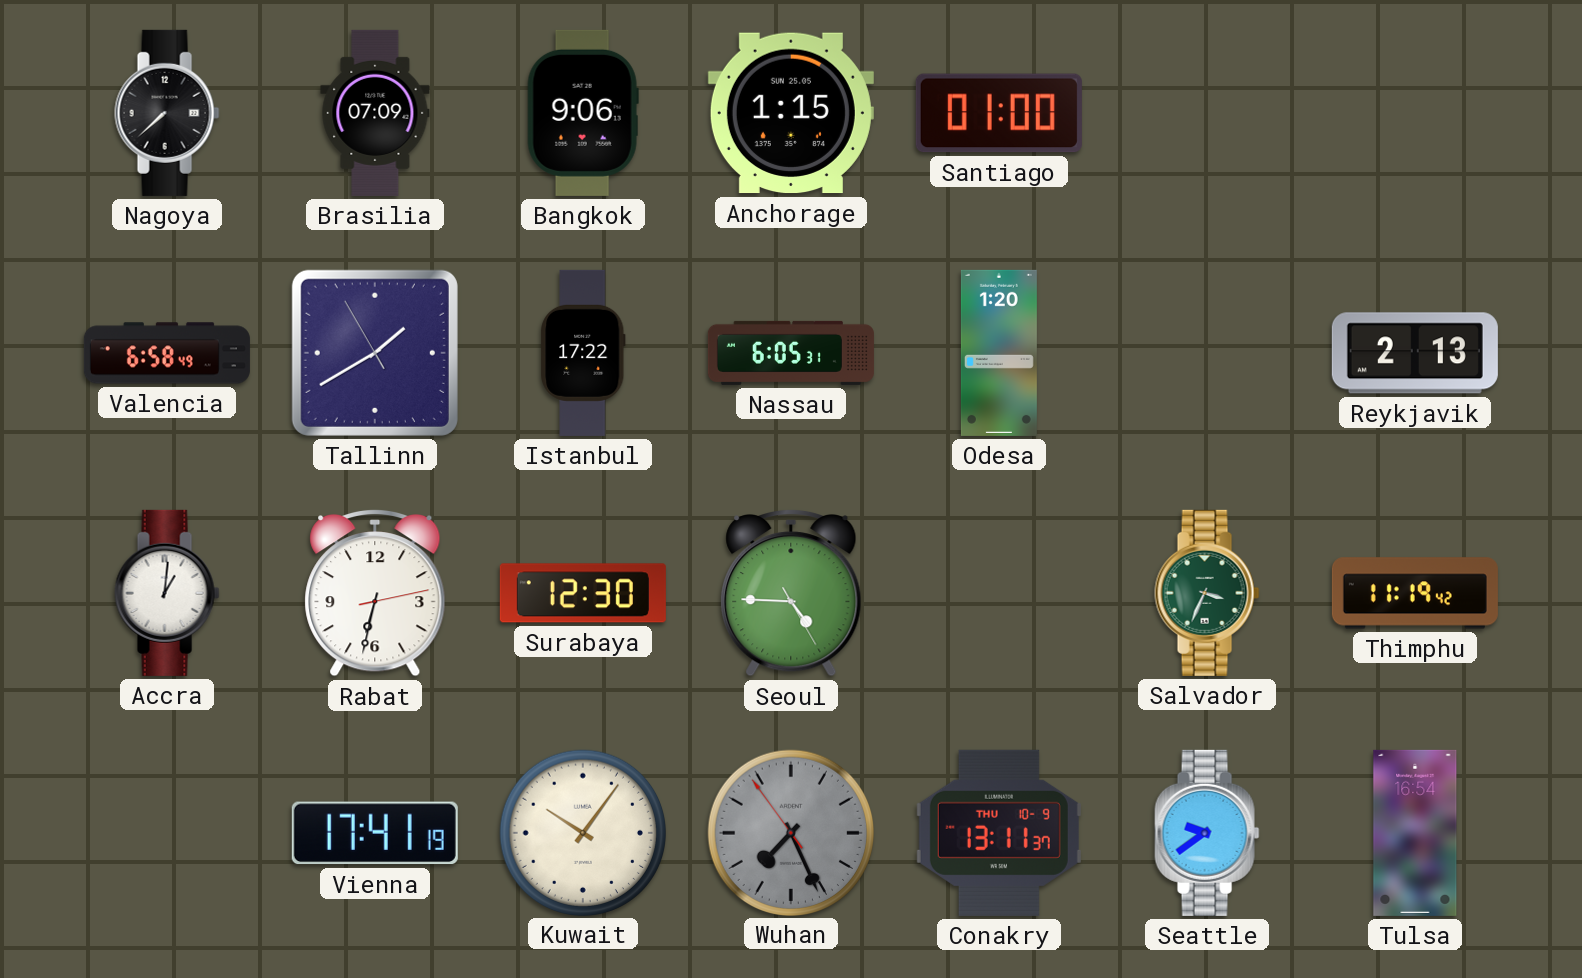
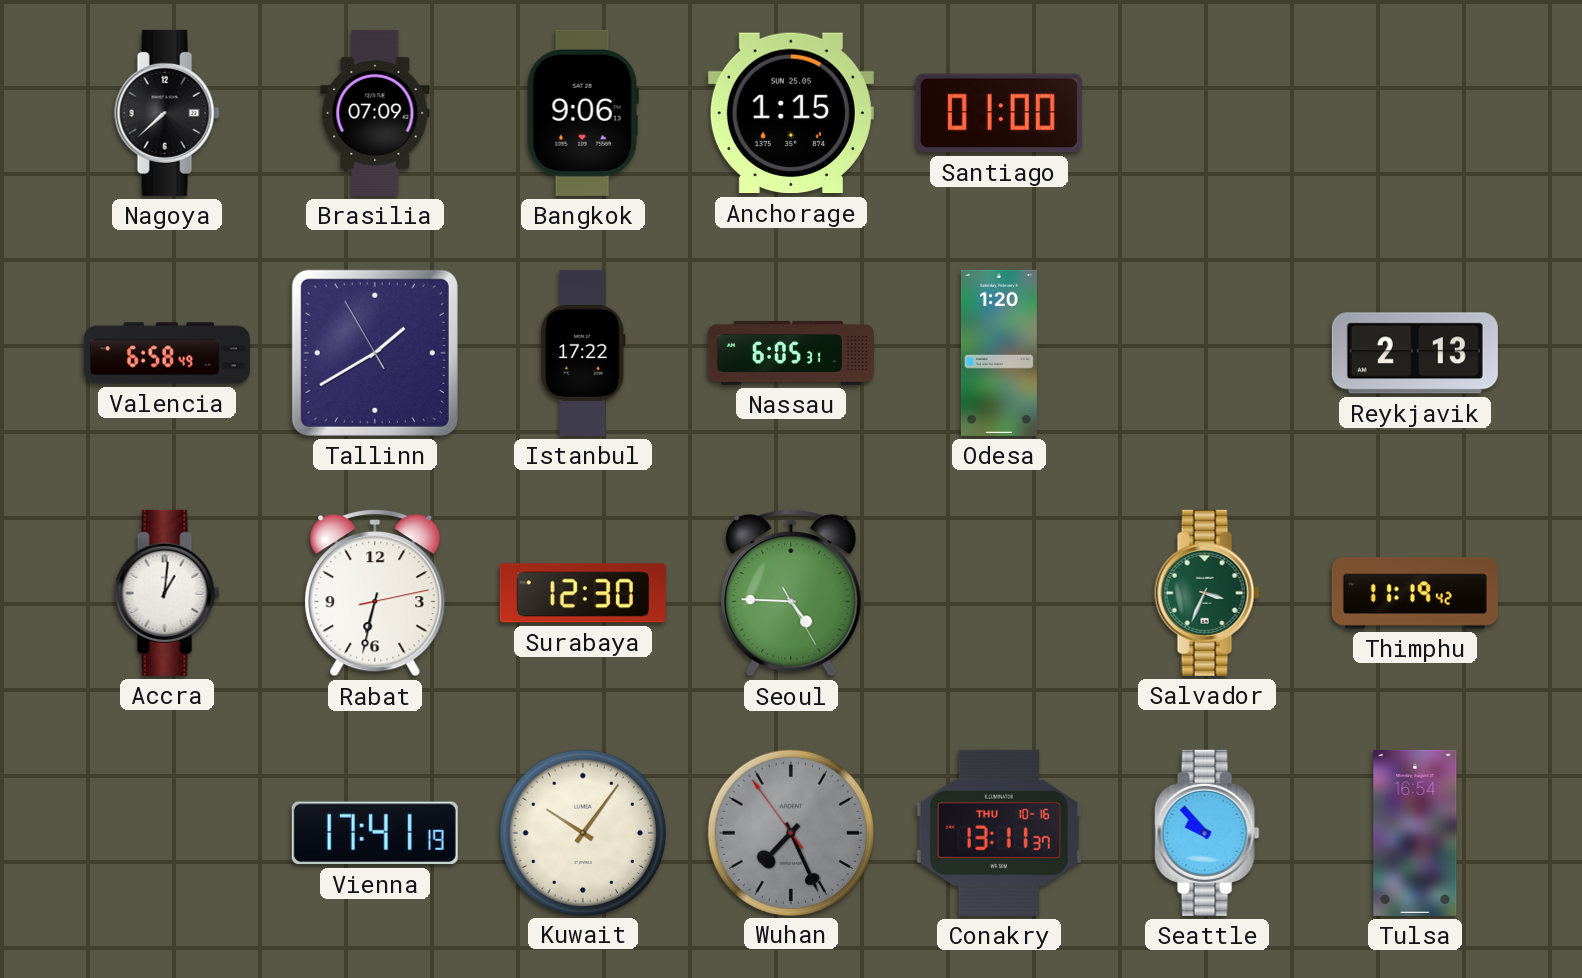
Conakry date: THU 10-9 -> THU 10-16 (999, 833)
Seattle: 9:39 -> 9:53 (1207, 833)
